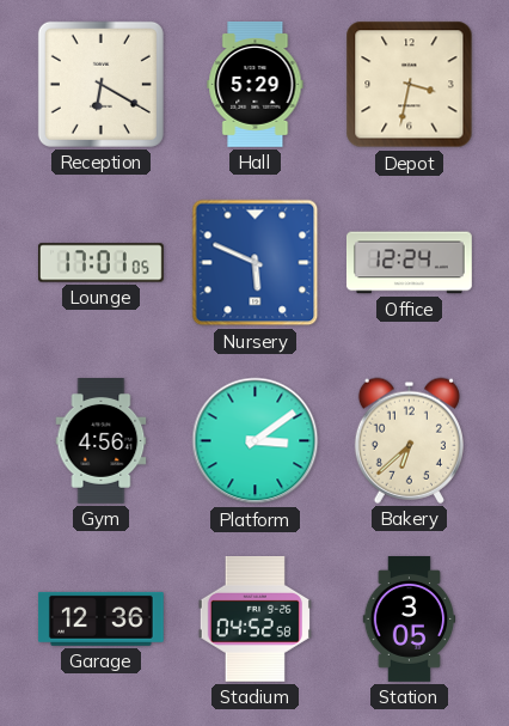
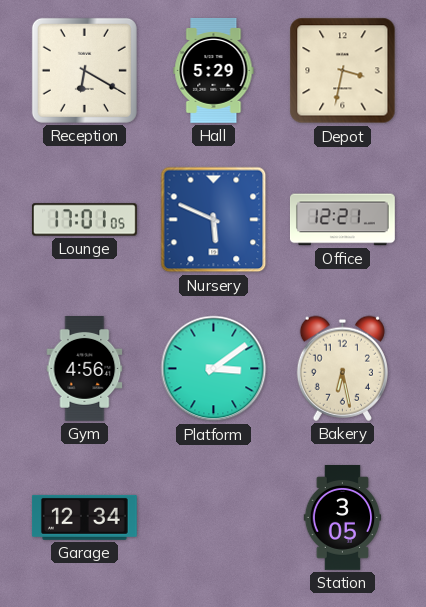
Office: 12:24 -> 12:21 (342, 220)
Bakery: 6:38 -> 6:28 (342, 368)
Garage: 12:36 -> 12:34 (84, 517)
Stadium: 04:52 -> none (254, 618)
